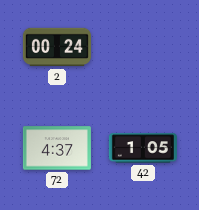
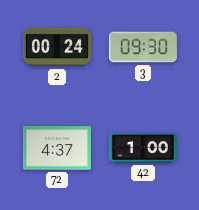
3: none -> 09:30 (143, 47)
42: 1:05 -> 1:00 (143, 148)
